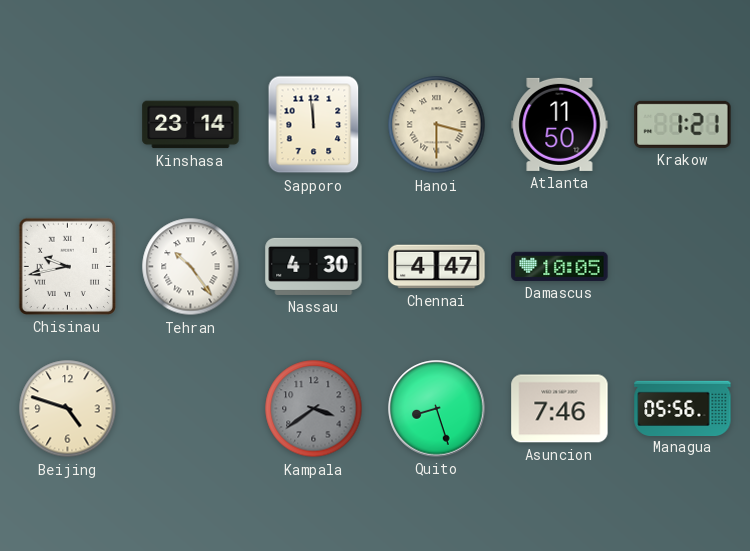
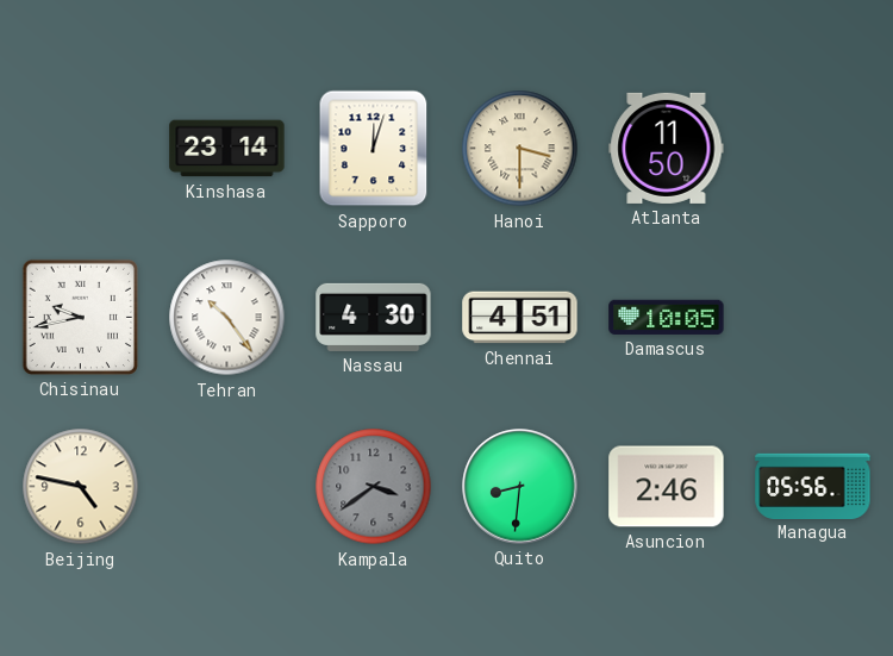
Sapporo: 11:59 -> 12:03 (374, 149)
Krakow: 1:21 -> none (683, 124)
Chennai: 4:47 -> 4:51 (520, 318)
Beijing: 4:48 -> 4:47 (81, 487)
Quito: 8:27 -> 8:31 (520, 487)
Asuncion: 7:46 -> 2:46 (667, 487)
